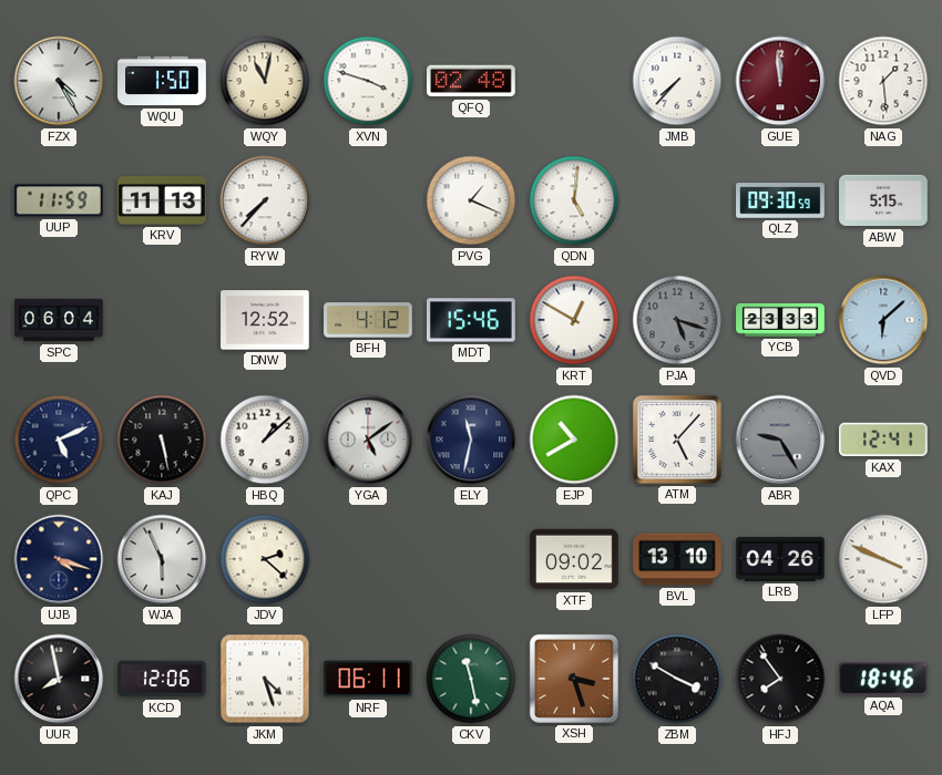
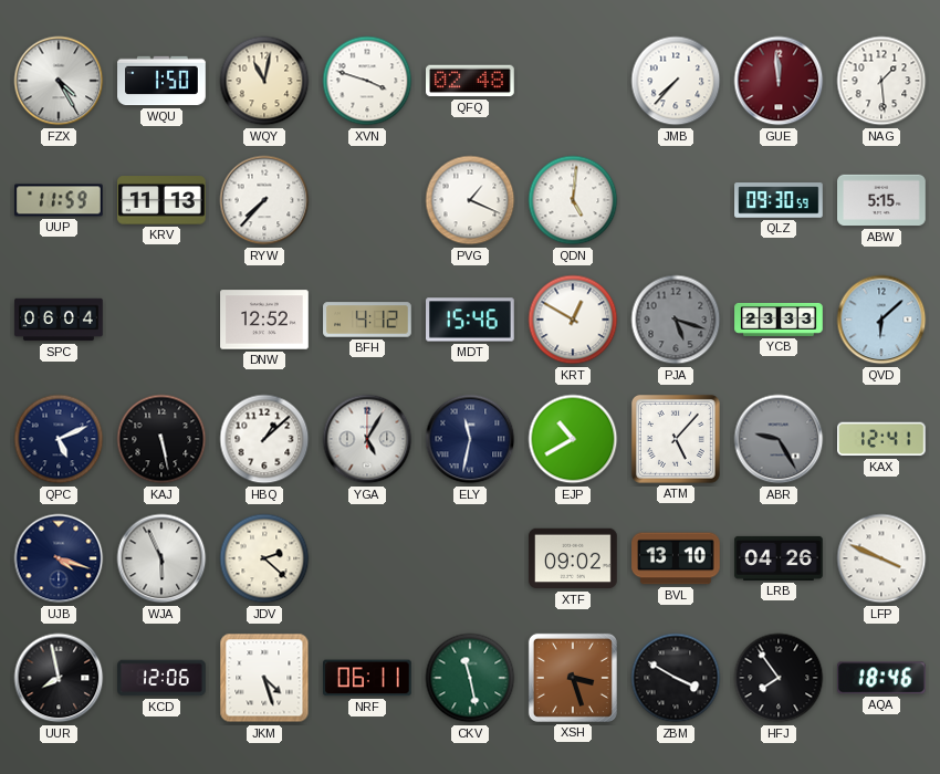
YGA: 5:09 -> 5:05 (367, 439)
